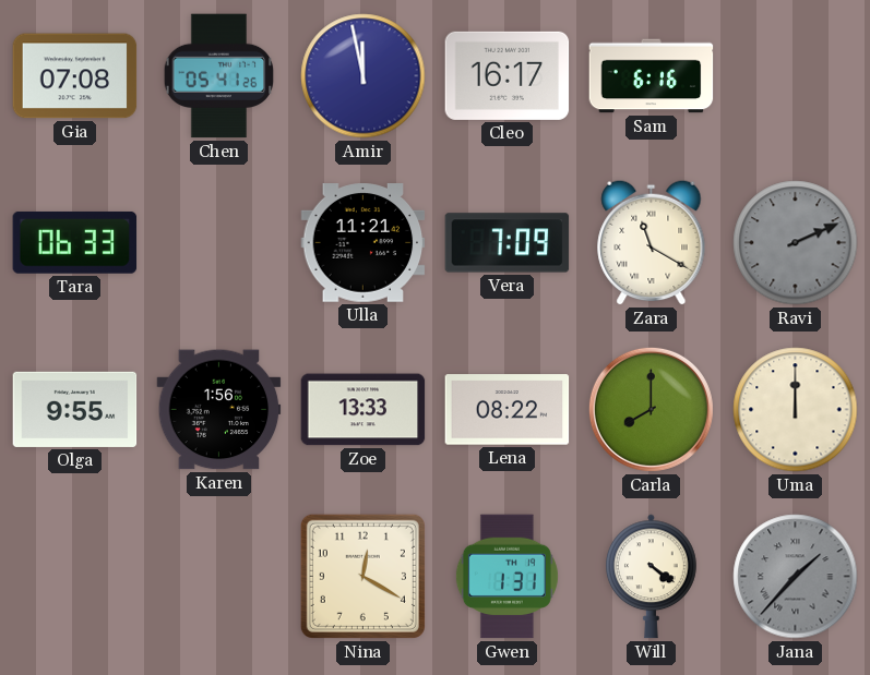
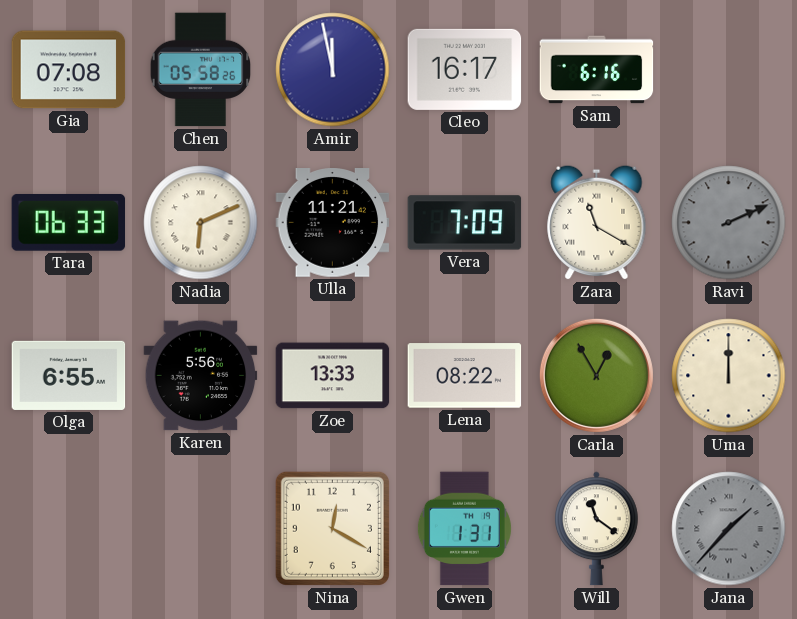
Chen: 05:41 -> 05:58 (201, 70)
Nadia: none -> 6:11 (201, 223)
Olga: 9:55 -> 6:55 (69, 375)
Karen: 1:56 -> 5:56 (201, 376)
Carla: 8:00 -> 12:55 (596, 375)
Will: 4:21 -> 11:21 (597, 529)
